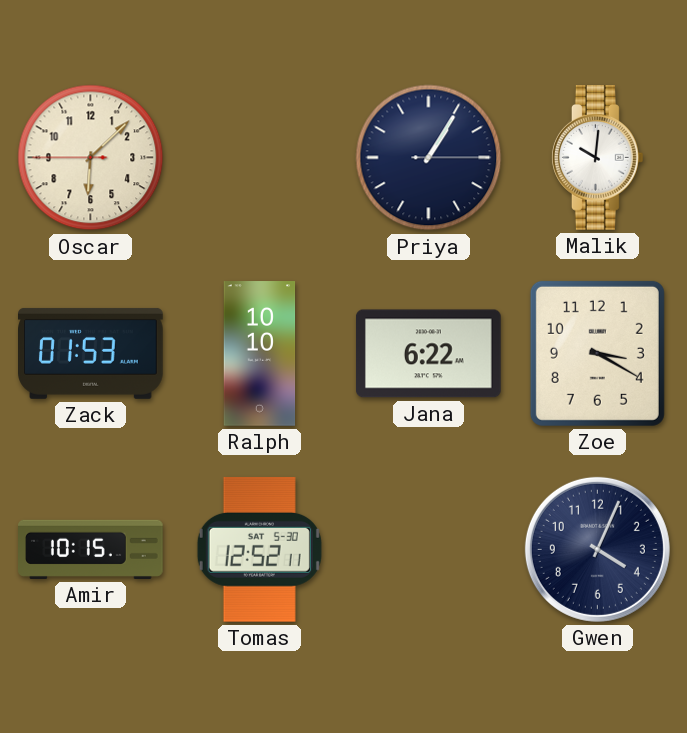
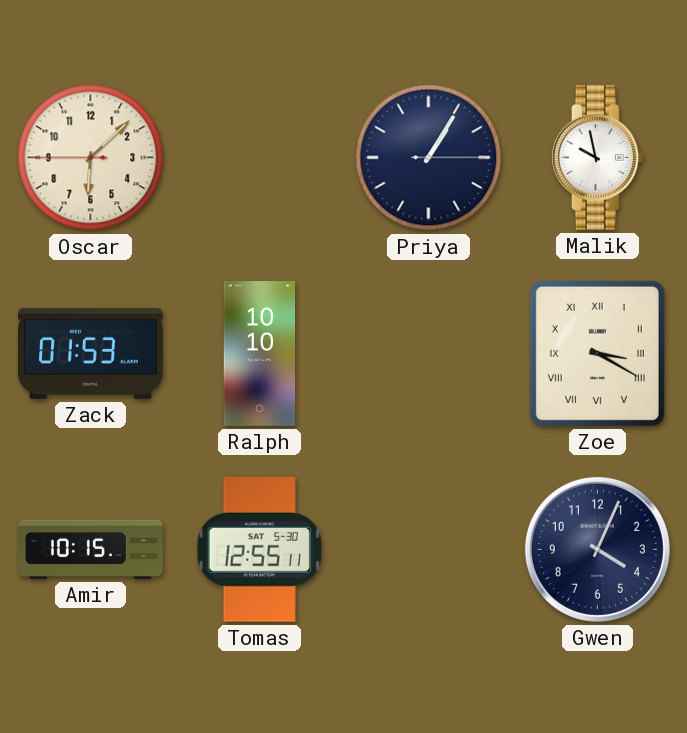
Malik: 10:01 -> 9:58 (597, 158)
Jana: 6:22 -> none (428, 354)
Zoe numerals: Arabic -> Roman (597, 353)
Tomas: 12:52 -> 12:55 (259, 549)
